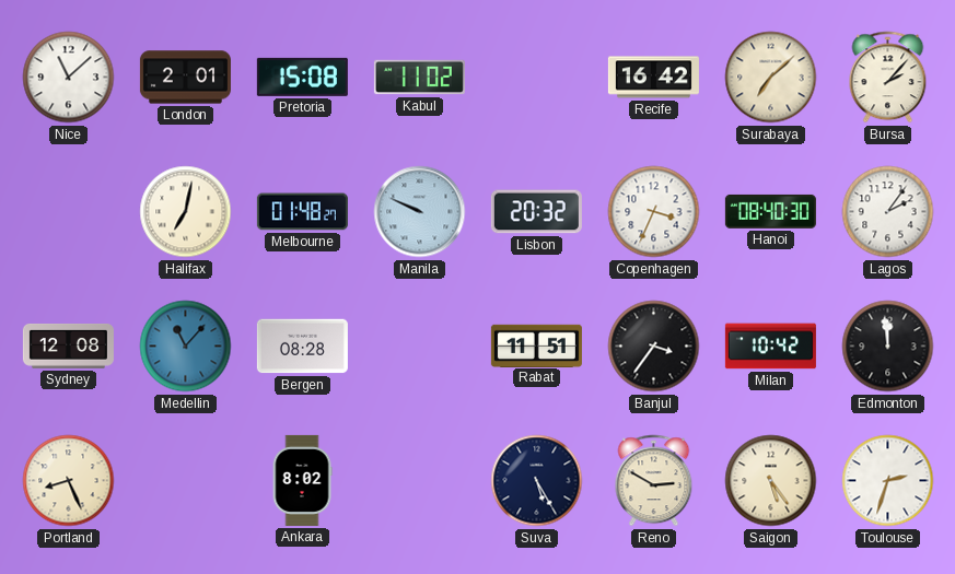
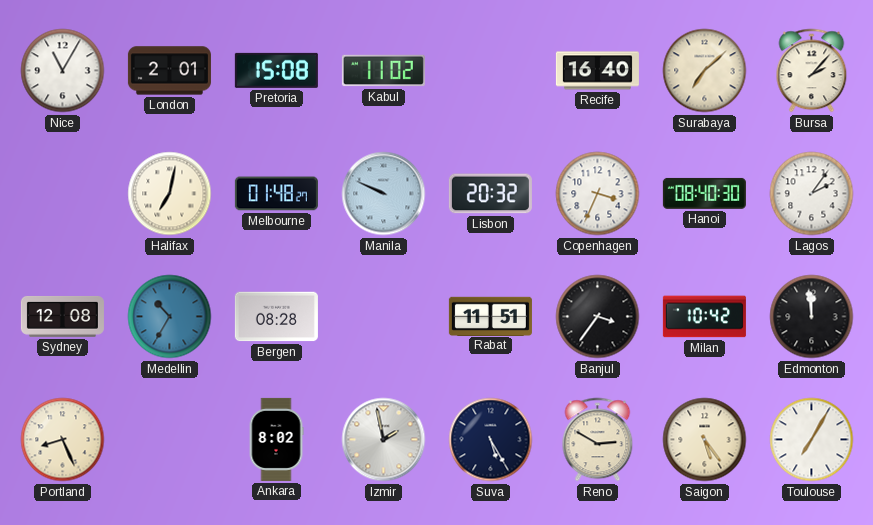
Nice: 11:08 -> 11:05 (63, 71)
Recife: 16:42 -> 16:40 (597, 71)
Medellin: 11:07 -> 10:35 (170, 317)
Izmir: none -> 1:58 (384, 440)
Toulouse: 2:33 -> 7:05 (812, 440)
